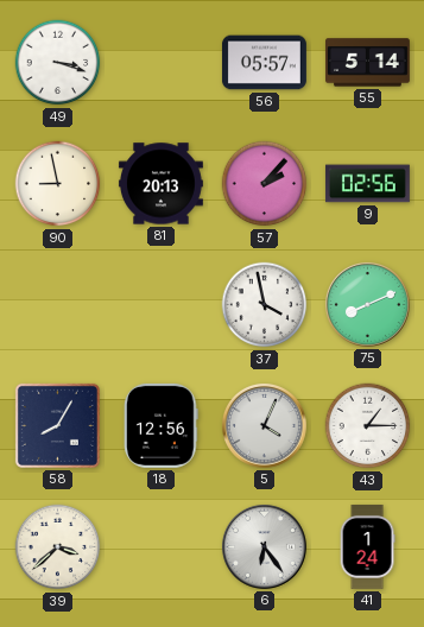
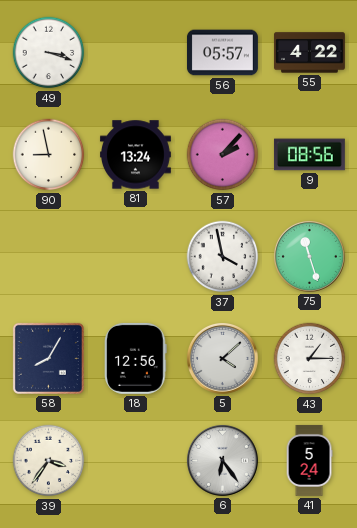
55: 5:14 -> 4:22 (309, 53)
81: 20:13 -> 13:24 (135, 155)
9: 02:56 -> 08:56 (309, 155)
75: 8:11 -> 11:27 (309, 256)
5: 4:04 -> 4:08 (222, 358)
39: 3:38 -> 3:36 (49, 461)
41: 1:24 -> 5:24 (309, 460)
